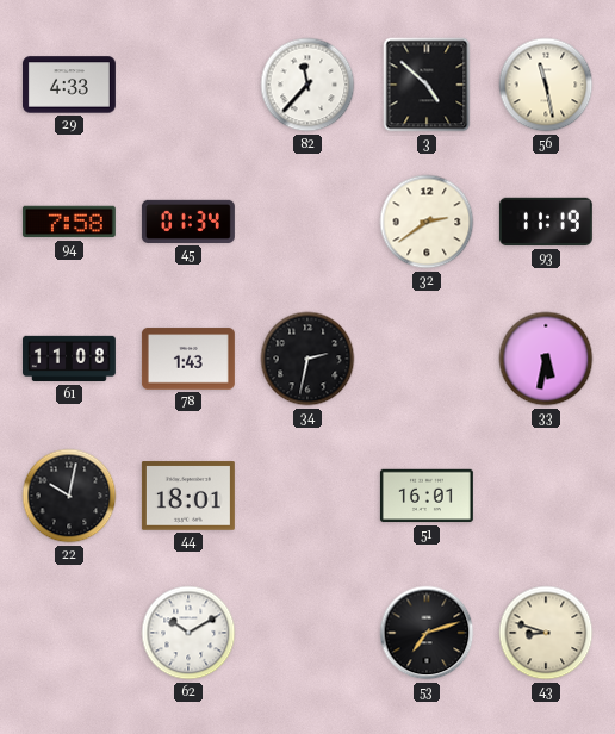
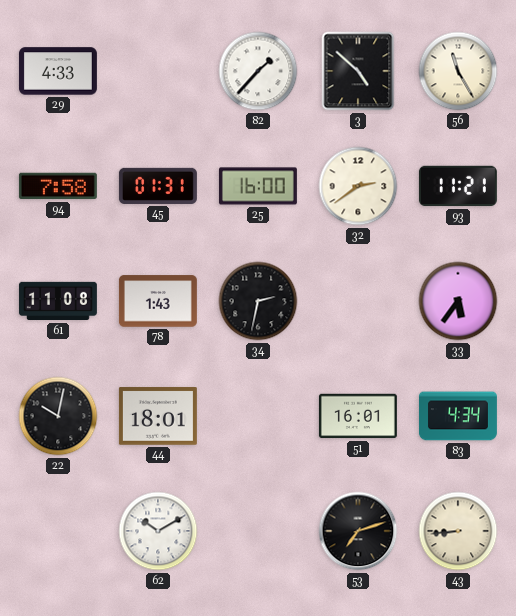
82: 11:37 -> 1:37 (258, 71)
56: 11:28 -> 11:25 (458, 71)
45: 01:34 -> 01:31 (158, 186)
25: none -> 16:00 (258, 186)
93: 11:19 -> 11:21 (458, 186)
33: 5:32 -> 5:36 (458, 301)
83: none -> 4:34 (458, 416)
43: 8:48 -> 8:44 (458, 531)
